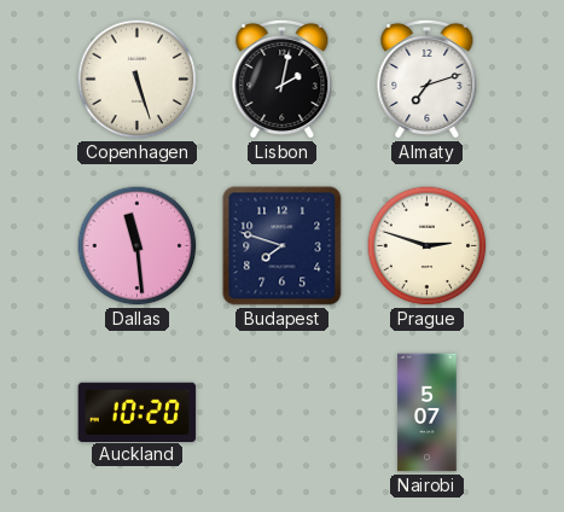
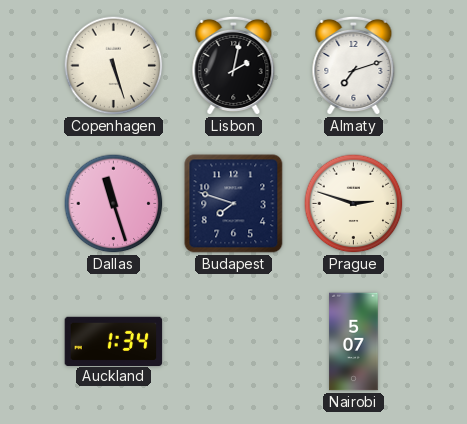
Dallas: 11:29 -> 11:27 (114, 204)
Auckland: 10:20 -> 1:34 (114, 341)
